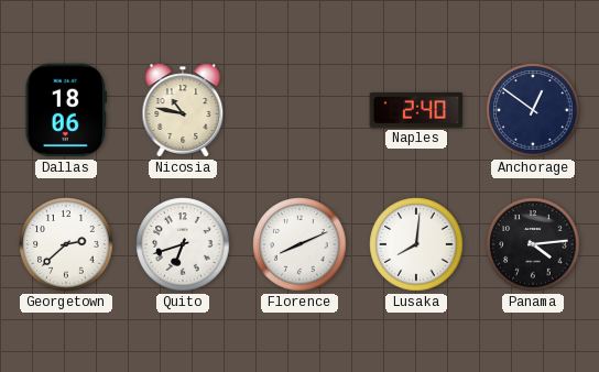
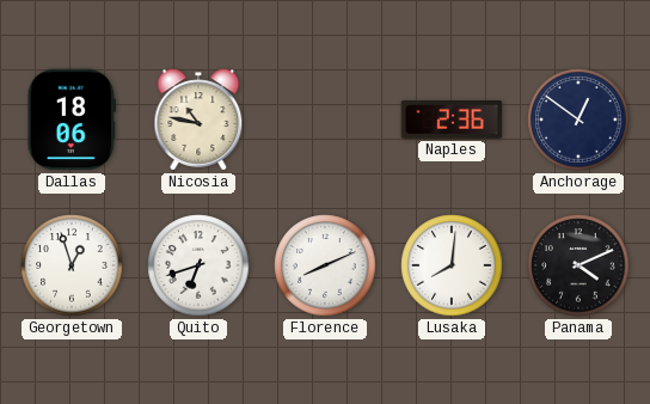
Naples: 2:40 -> 2:36 (452, 121)
Georgetown: 2:38 -> 12:57 (72, 265)
Panama: 4:14 -> 4:11 (578, 265)
